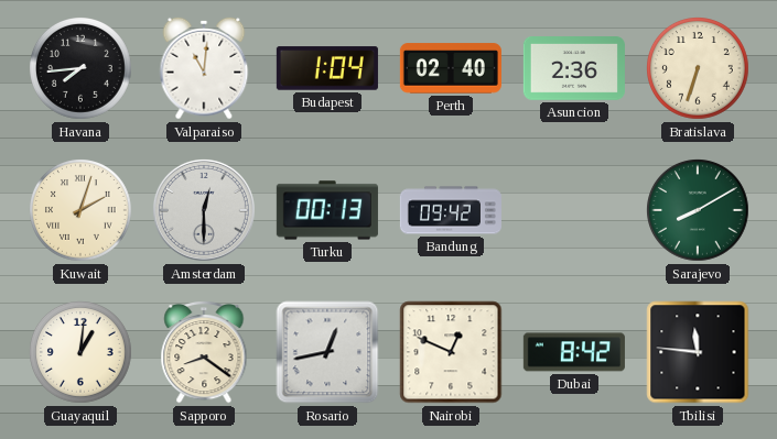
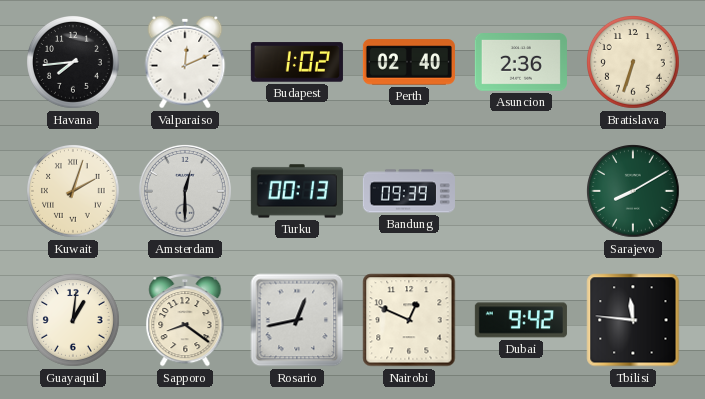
Valparaiso: 11:01 -> 12:11 (185, 62)
Budapest: 1:04 -> 1:02 (297, 62)
Bandung: 09:42 -> 09:39 (409, 191)
Dubai: 8:42 -> 9:42 (521, 320)
